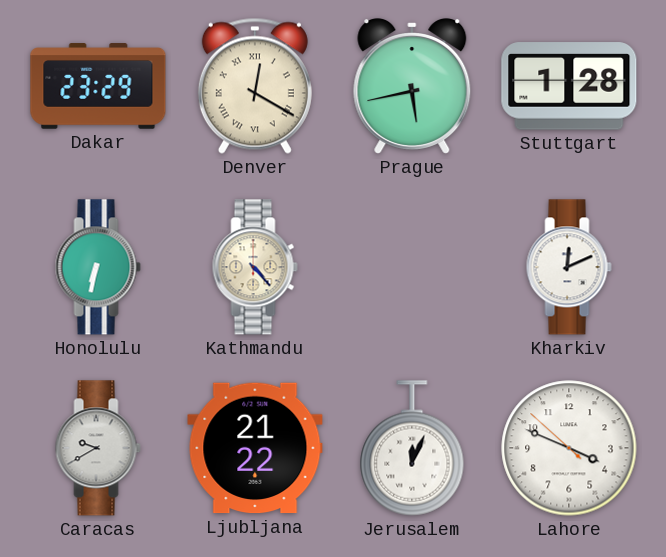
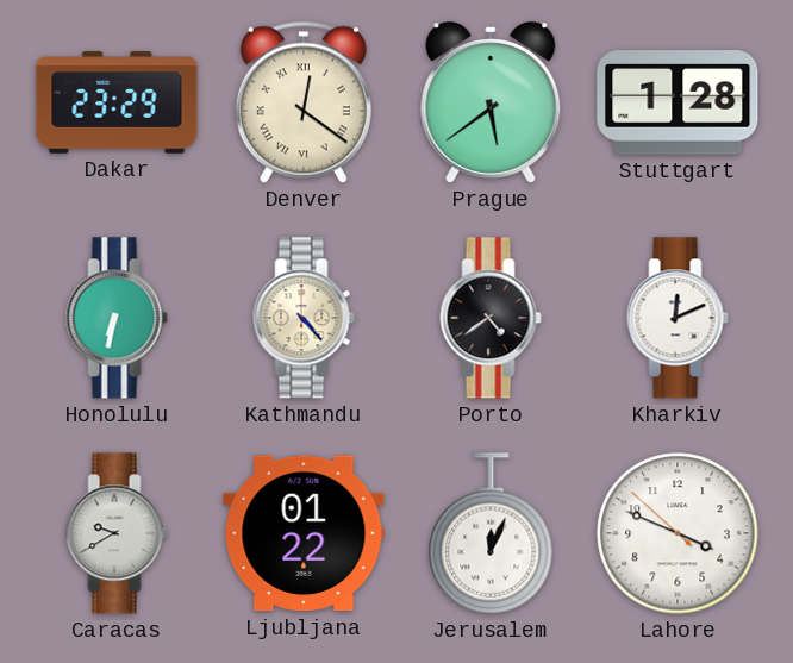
Denver: 12:20 -> 12:21 (304, 102)
Prague: 5:43 -> 5:39 (491, 104)
Porto: none -> 4:39 (491, 318)
Ljubljana: 21:22 -> 01:22 (304, 533)
